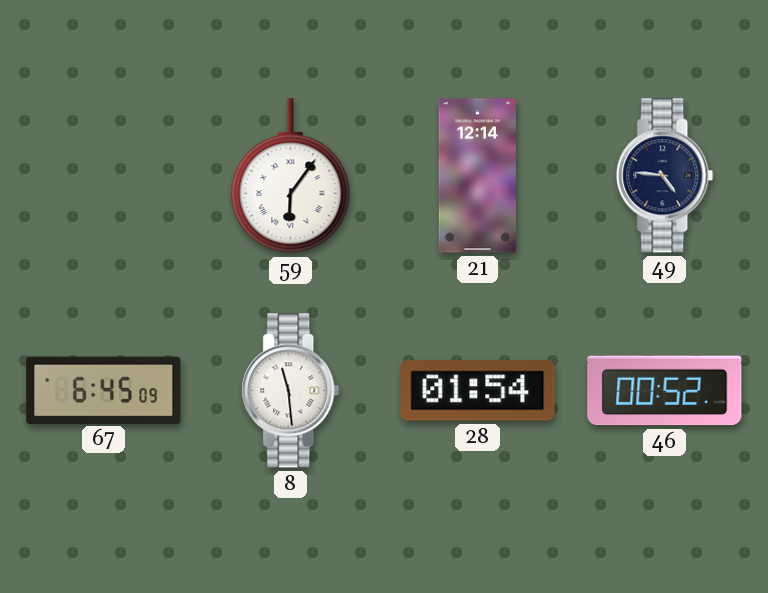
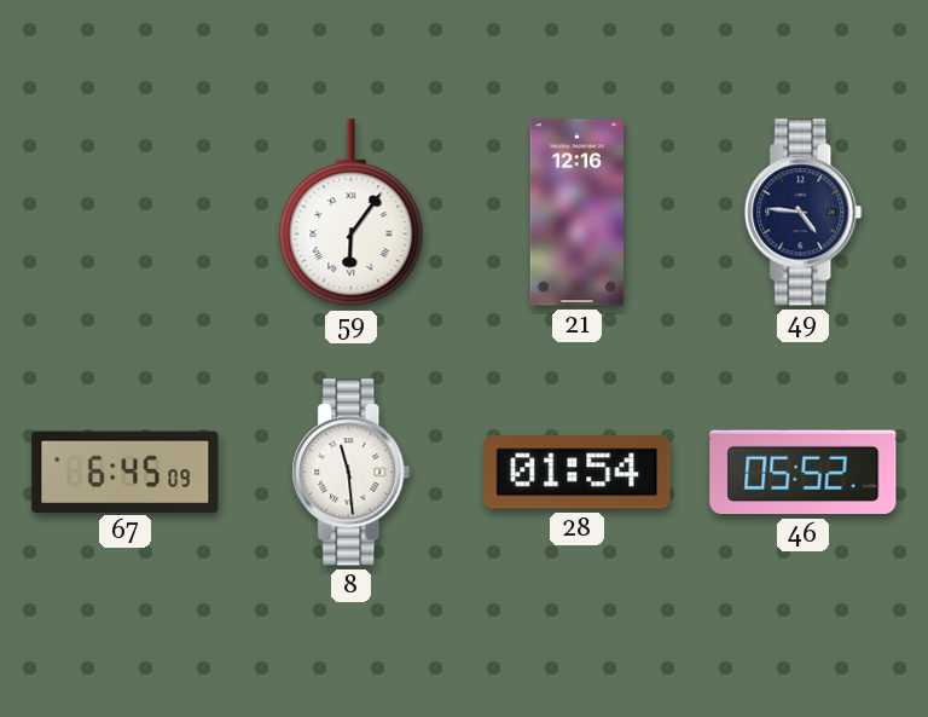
21: 12:14 -> 12:16 (576, 213)
46: 00:52 -> 05:52 (804, 473)
